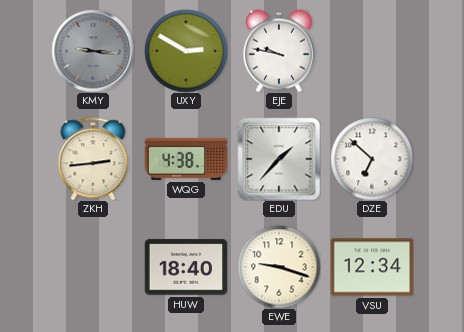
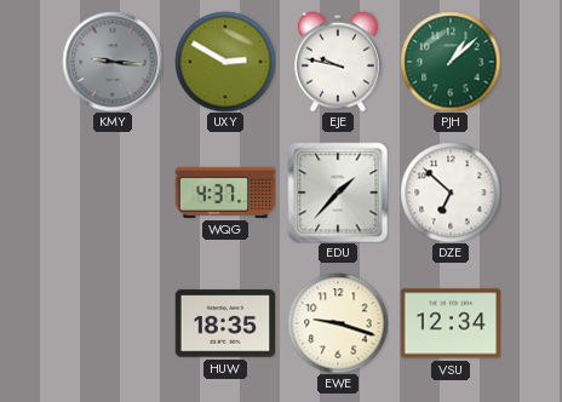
PJH: none -> 1:08 (451, 62)
ZKH: 2:44 -> none (93, 159)
WQG: 4:38 -> 4:37 (225, 193)
HUW: 18:40 -> 18:35 (225, 323)
